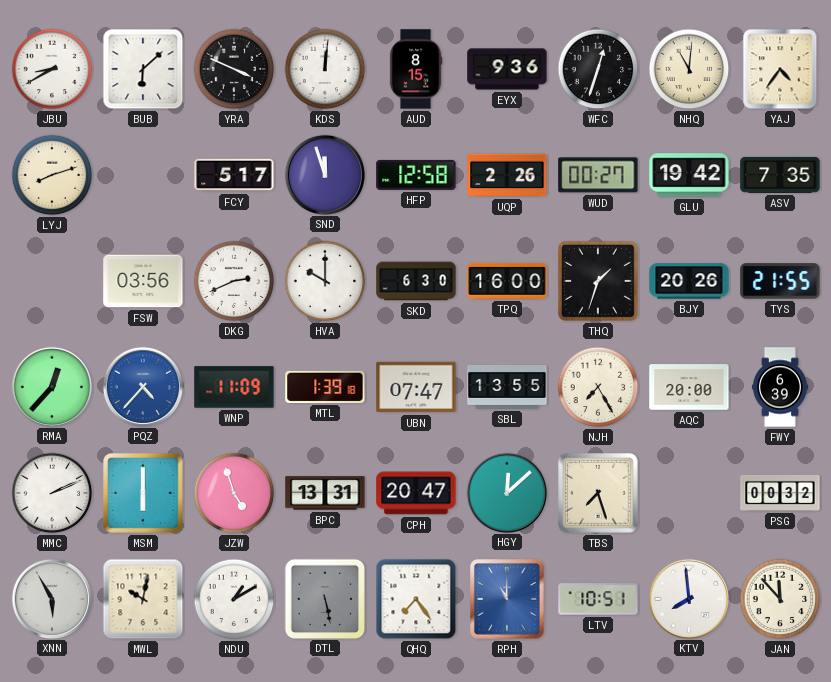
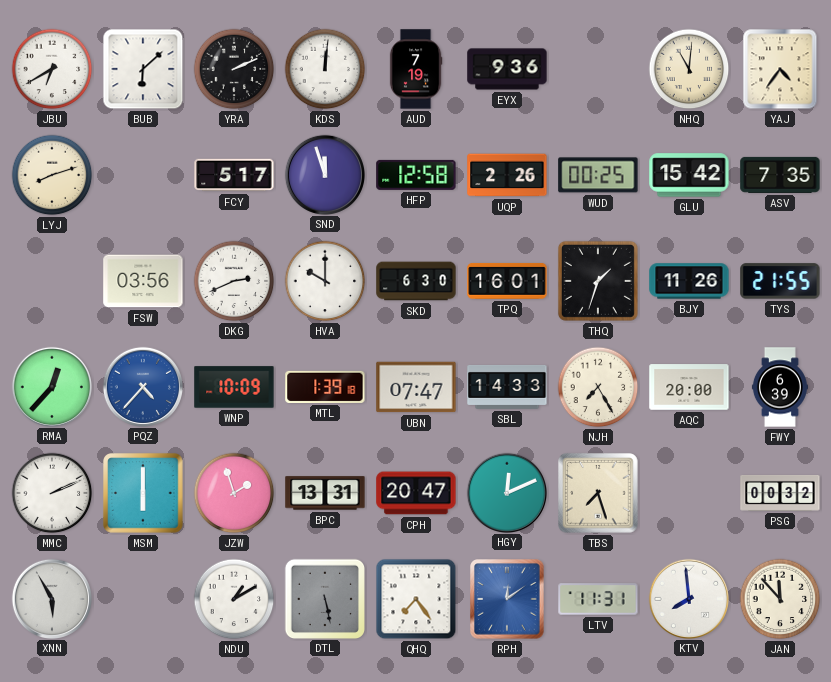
JBU: 8:40 -> 6:40 (52, 69)
YRA: 3:49 -> 2:11 (234, 69)
AUD: 8:15 -> 7:19 (416, 69)
WFC: 12:33 -> none (598, 69)
WUD: 00:27 -> 00:25 (598, 175)
GLU: 19:42 -> 15:42 (689, 175)
TPQ: 16:00 -> 16:01 (507, 281)
BJY: 20:26 -> 11:26 (689, 281)
WNP: 11:09 -> 10:09 (234, 387)
SBL: 13:55 -> 14:33 (507, 387)
JZW: 4:57 -> 1:57 (234, 493)
HGY: 12:08 -> 12:11 (506, 492)
MWL: 10:02 -> none (143, 599)
RPH: 11:00 -> 12:09 (507, 599)
LTV: 10:51 -> 11:31 (598, 599)
